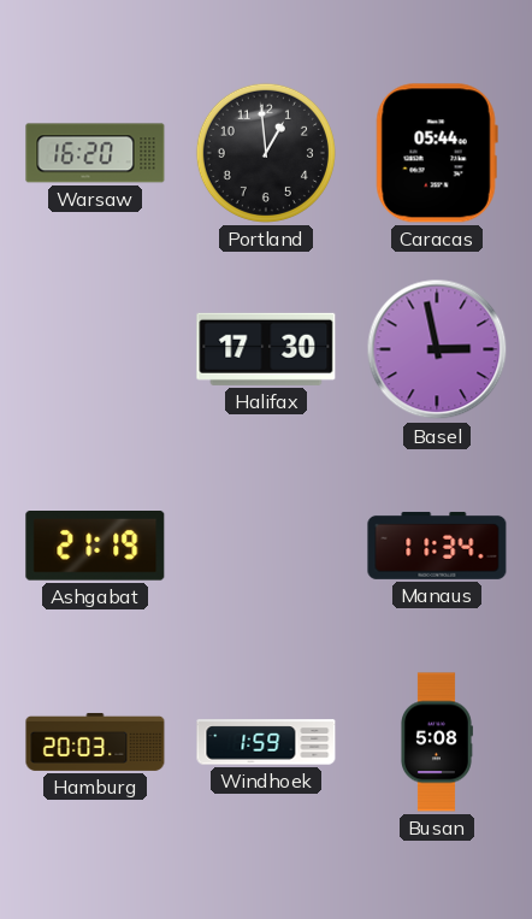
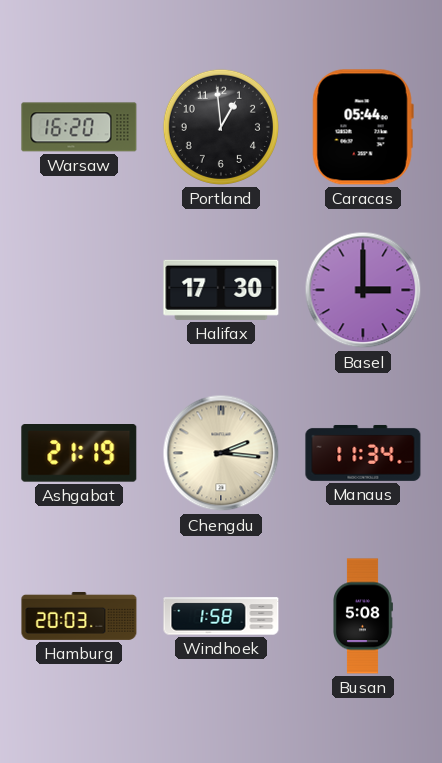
Basel: 2:58 -> 3:00 (363, 290)
Chengdu: none -> 2:16 (221, 453)
Windhoek: 1:59 -> 1:58 (221, 616)
